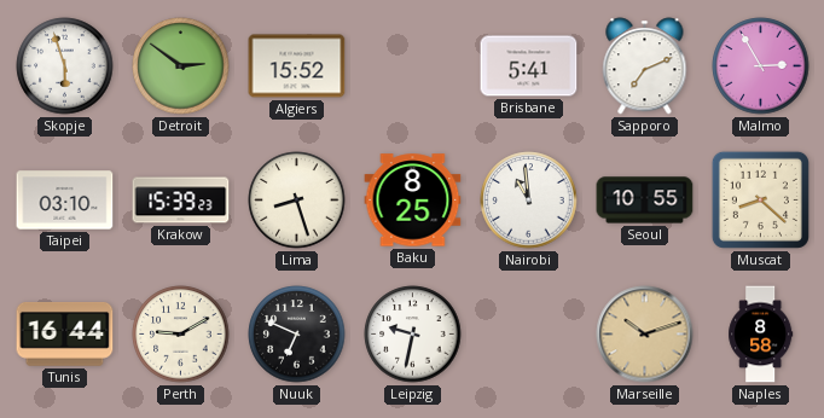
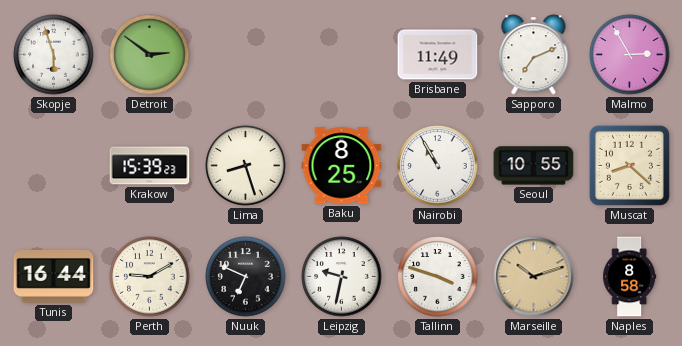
Algiers: 15:52 -> none (297, 66)
Brisbane: 5:41 -> 11:49 (438, 55)
Taipei: 03:10 -> none (65, 201)
Nairobi: 10:59 -> 10:55 (438, 166)
Tallinn: none -> 3:48 (438, 277)
